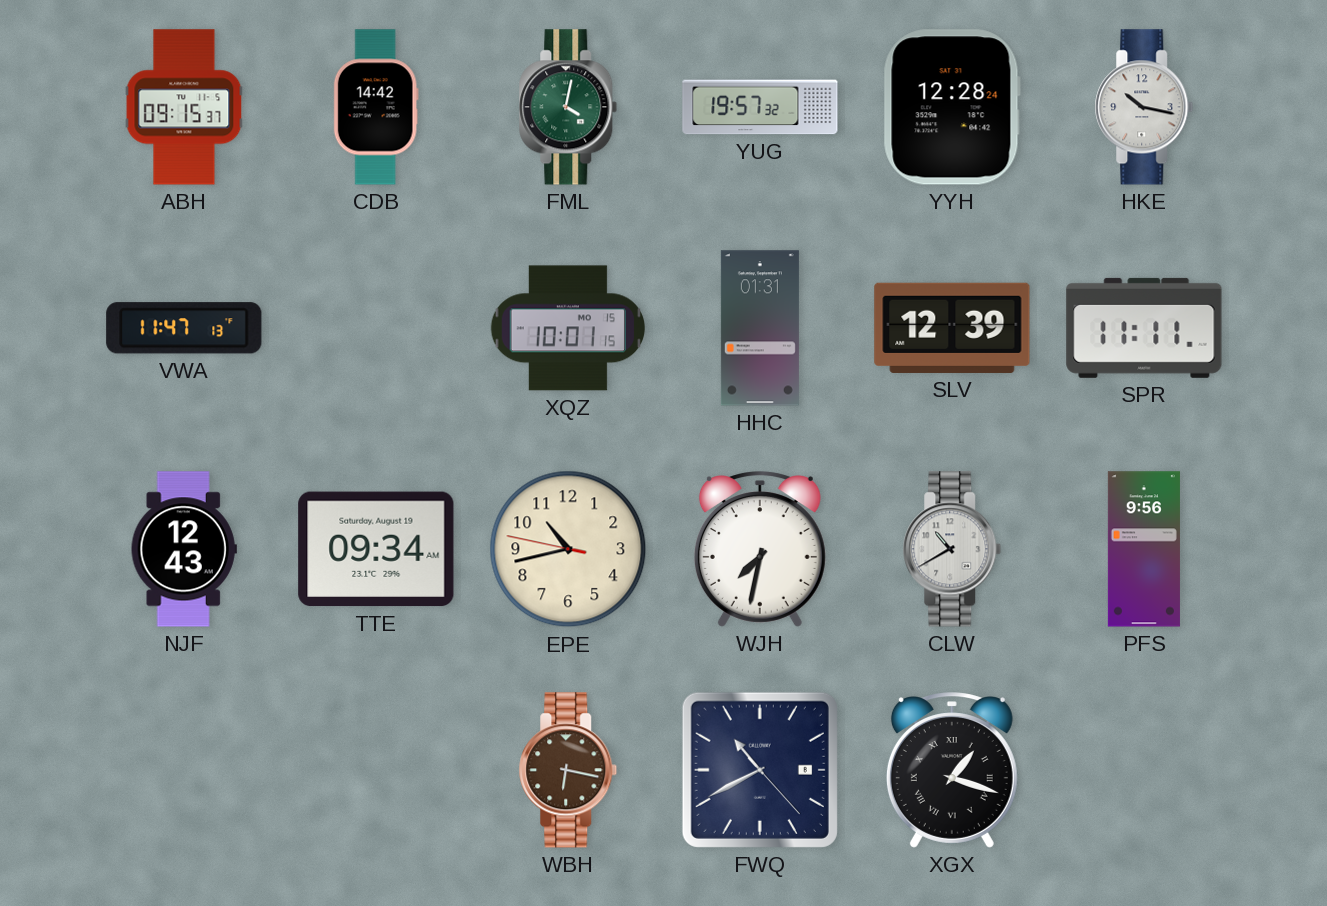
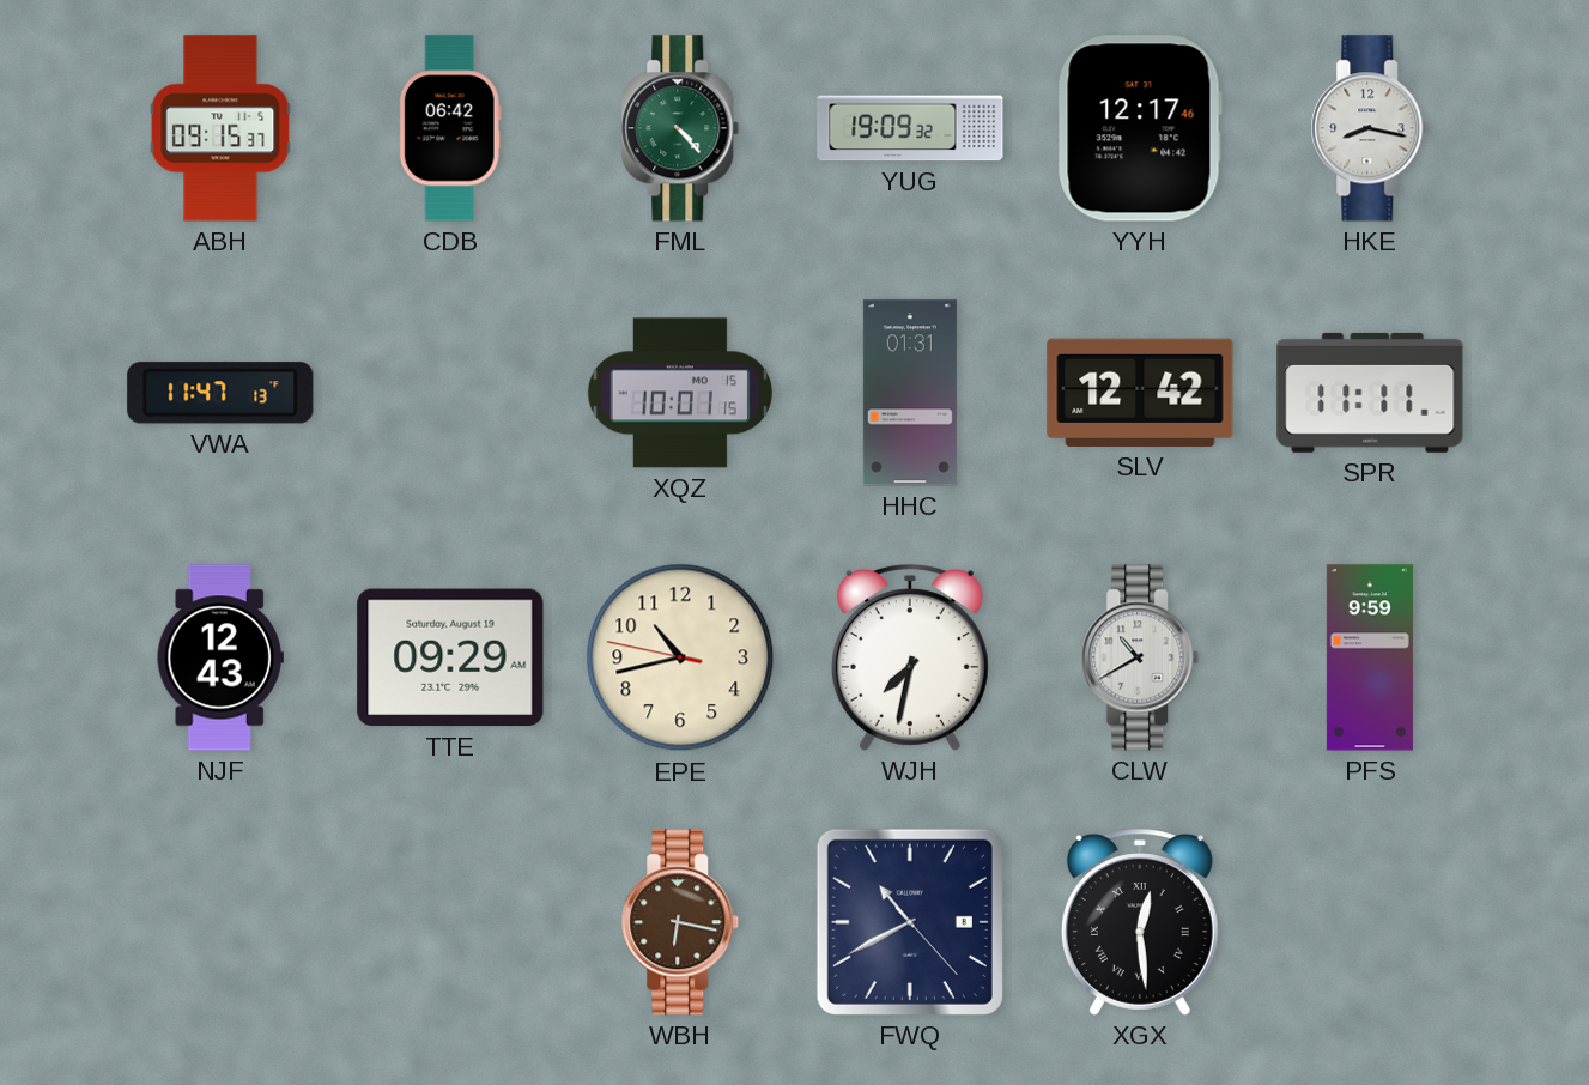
CDB: 14:42 -> 06:42 (450, 128)
FML: 4:02 -> 4:23 (680, 128)
YUG: 19:57 -> 19:09 (910, 128)
YYH: 12:28 -> 12:17 (1140, 128)
HKE: 10:17 -> 8:17 (1370, 128)
SLV: 12:39 -> 12:42 (1140, 393)
TTE: 09:34 -> 09:29 (450, 657)
PFS: 9:56 -> 9:59 (1370, 657)
XGX: 1:18 -> 12:29 (1140, 922)
